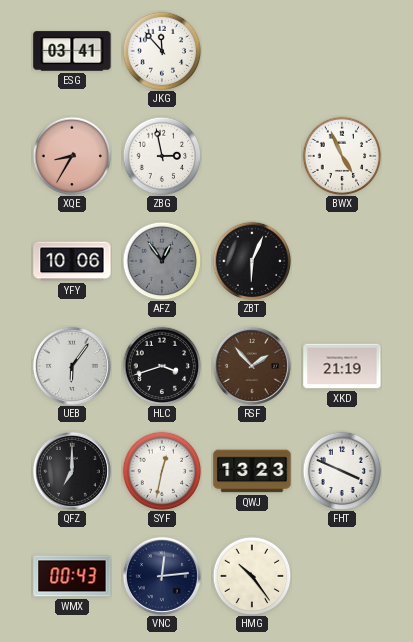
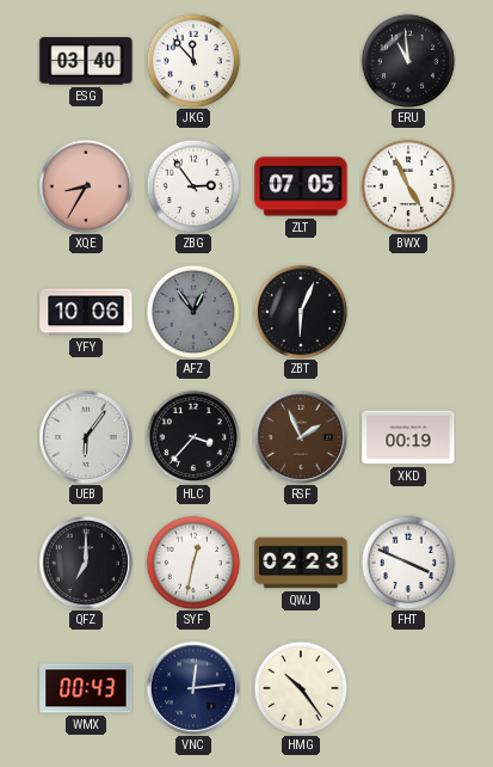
ESG: 03:41 -> 03:40 (86, 61)
ERU: none -> 10:59 (408, 61)
ZBG: 2:58 -> 2:54 (193, 186)
ZLT: none -> 07:05 (301, 186)
HLC: 3:42 -> 3:37 (193, 437)
RSF: 1:53 -> 1:56 (301, 437)
XKD: 21:19 -> 00:19 (408, 437)
QWJ: 13:23 -> 02:23 (301, 563)
